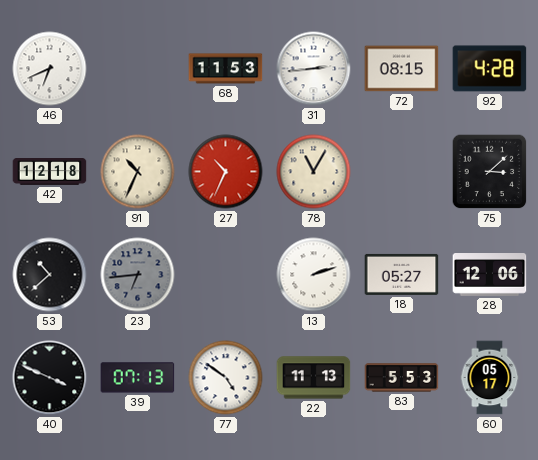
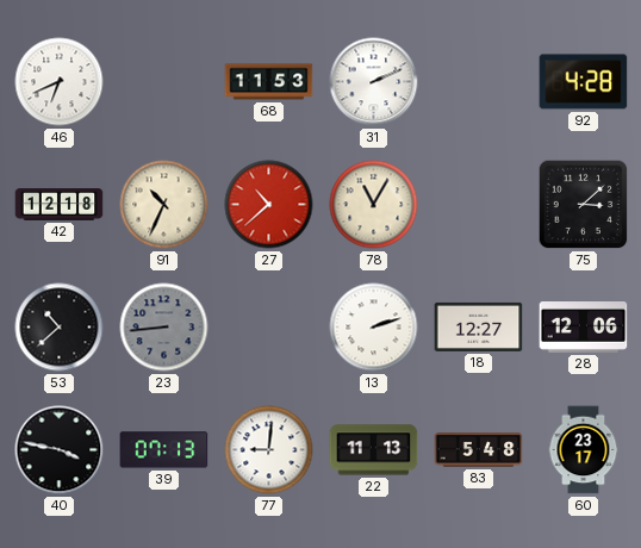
31: 2:44 -> 2:11 (374, 82)
72: 08:15 -> none (402, 69)
27: 10:34 -> 10:38 (269, 205)
23: 6:44 -> 8:44 (164, 328)
18: 05:27 -> 12:27 (479, 326)
40: 3:49 -> 3:47 (60, 450)
77: 4:51 -> 9:01 (269, 450)
83: 5:53 -> 5:48 (479, 450)
60: 05:17 -> 23:17 (584, 450)
